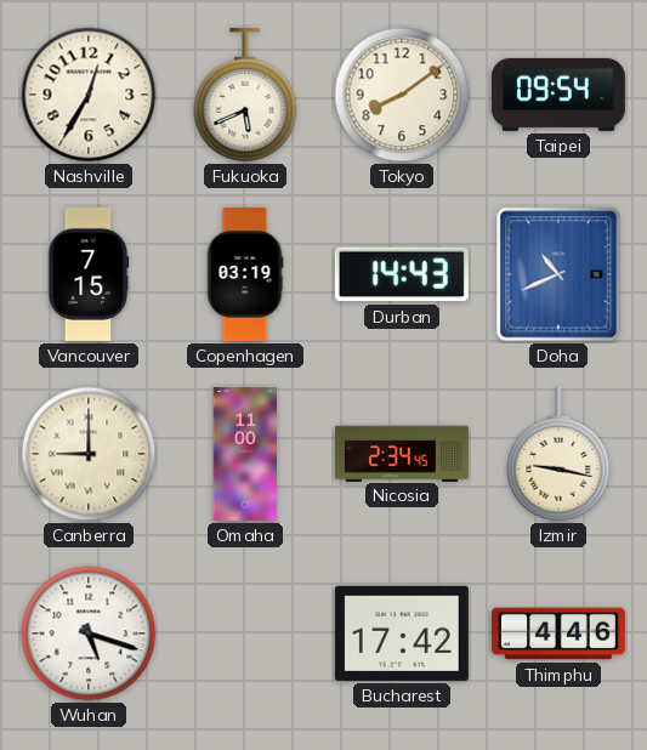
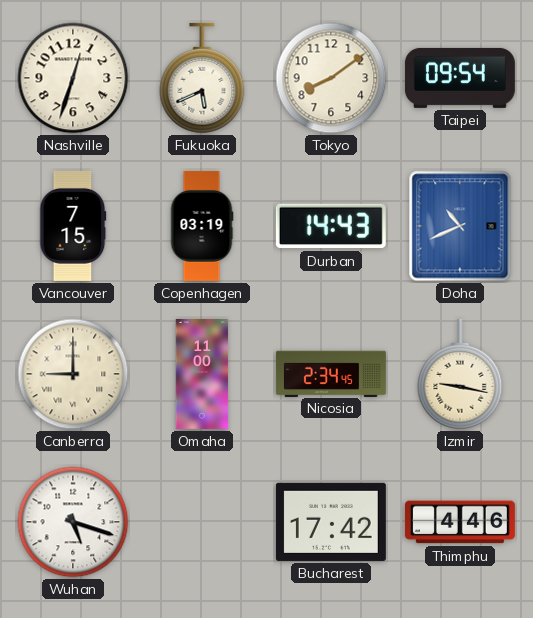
Nashville: 12:35 -> 12:33 (73, 78)
